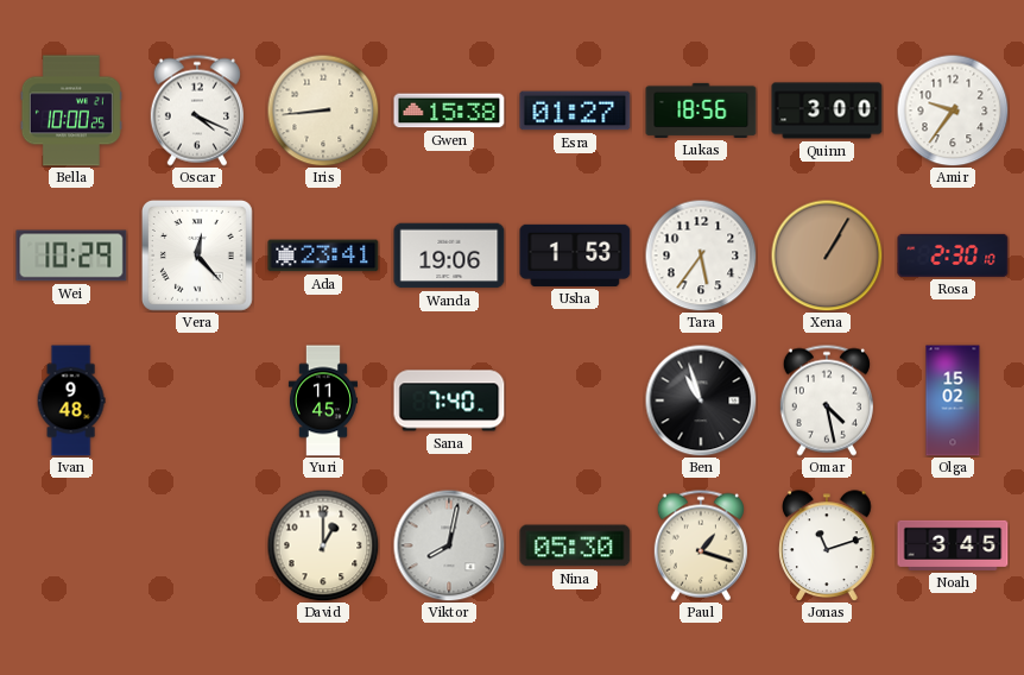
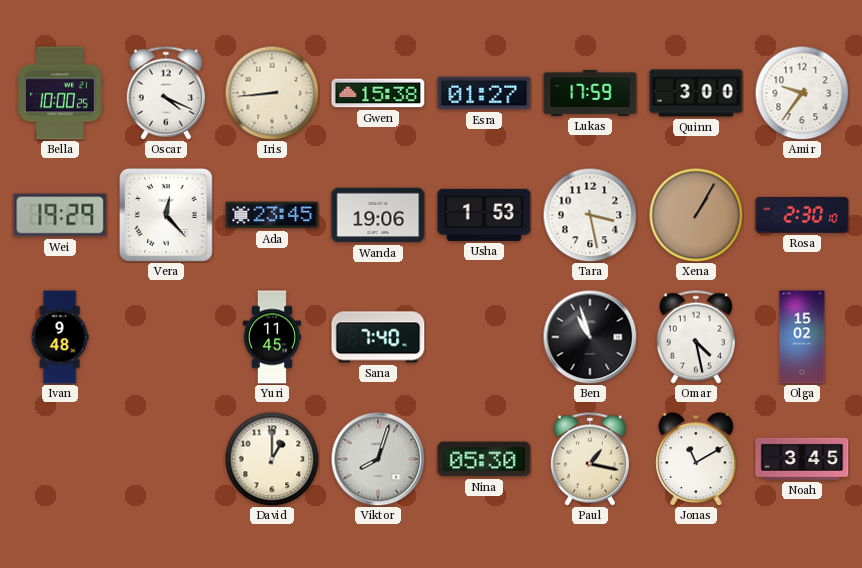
Lukas: 18:56 -> 17:59 (590, 93)
Wei: 10:29 -> 19:29 (60, 215)
Ada: 23:41 -> 23:45 (272, 215)
Tara: 5:36 -> 3:28 (590, 215)
Viktor: 8:02 -> 8:03 (378, 459)
Paul: 1:18 -> 1:17 (590, 459)
Jonas: 11:12 -> 11:10 (696, 459)
